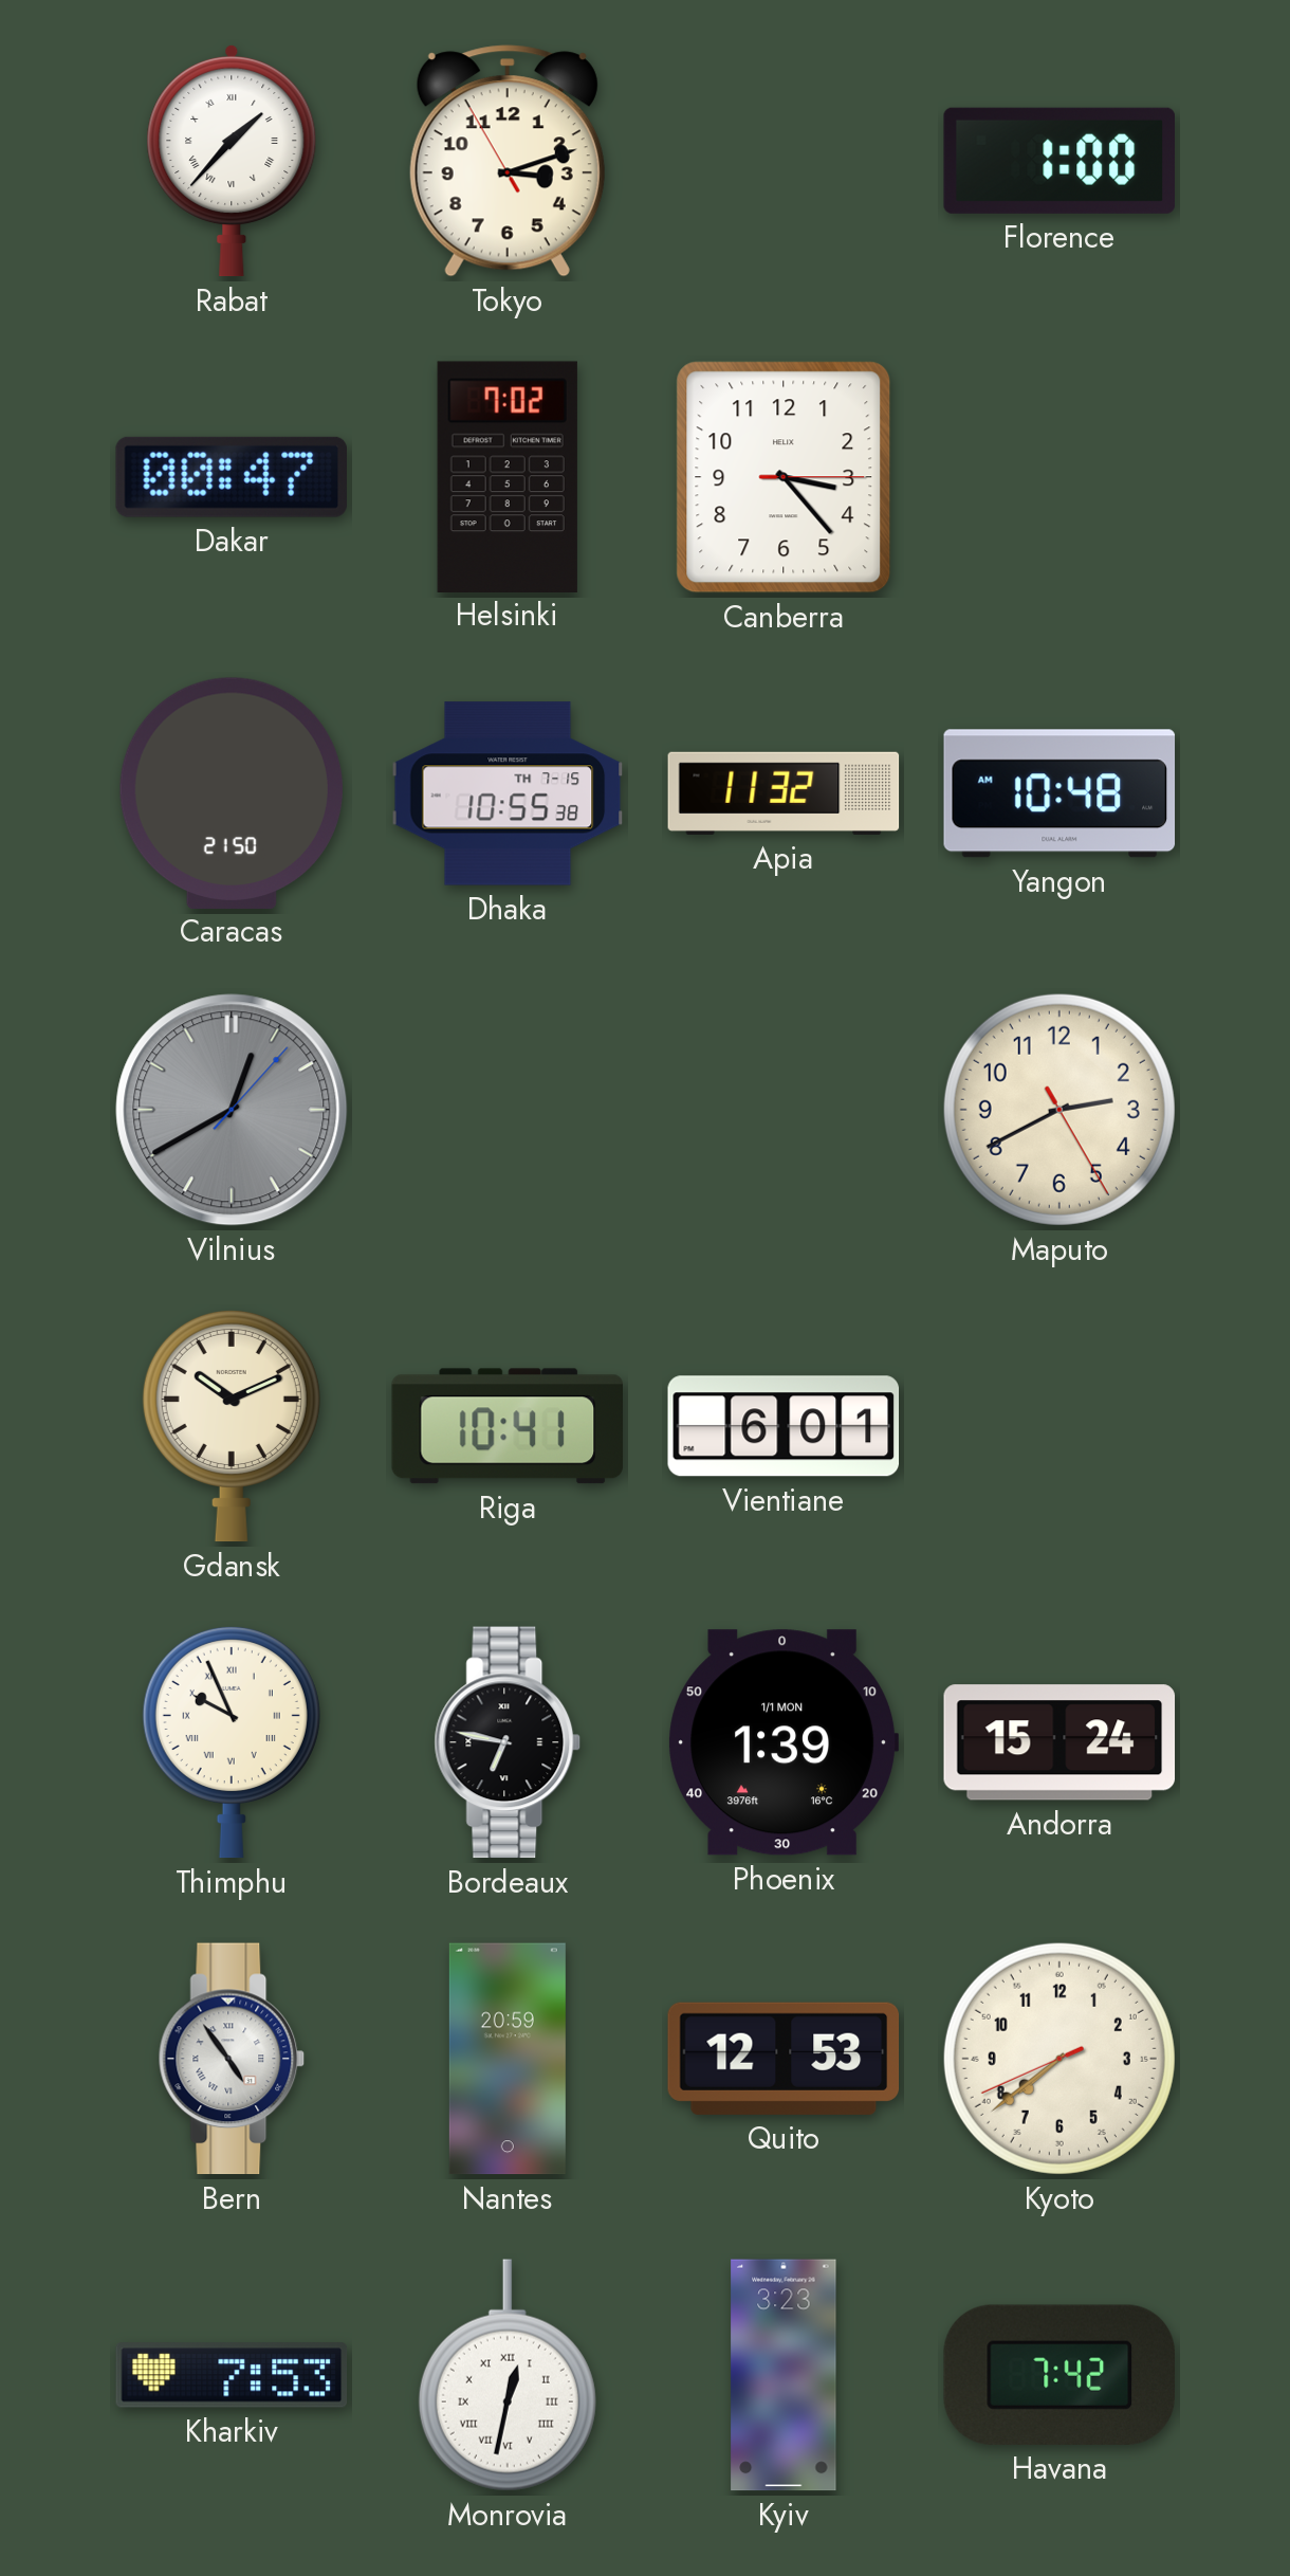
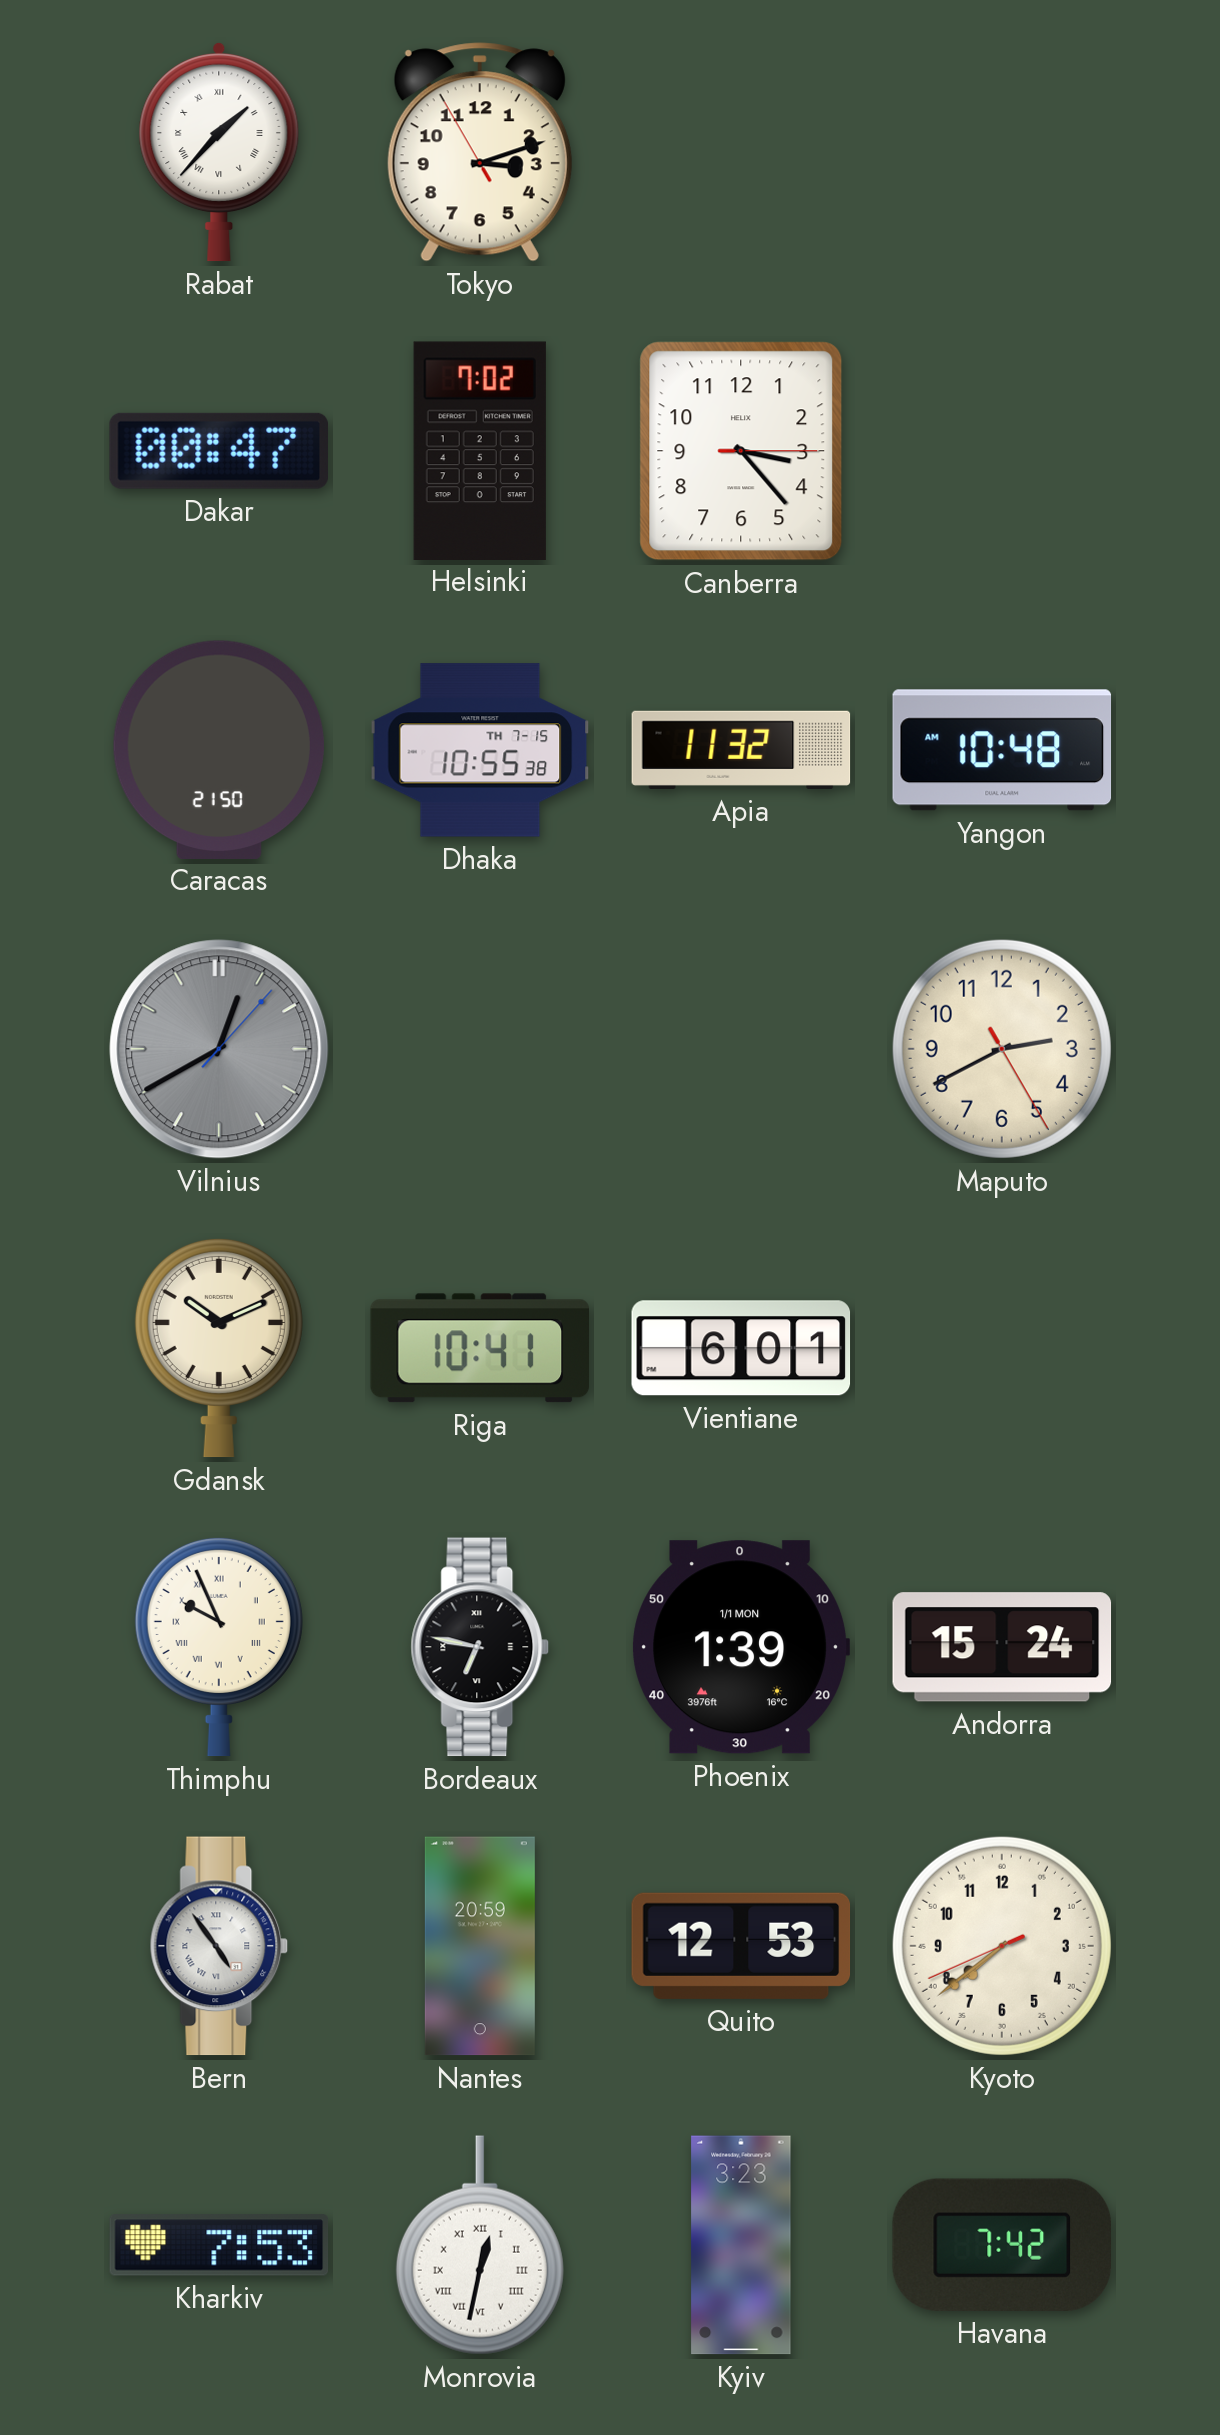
Florence: 1:00 -> none (1058, 161)
